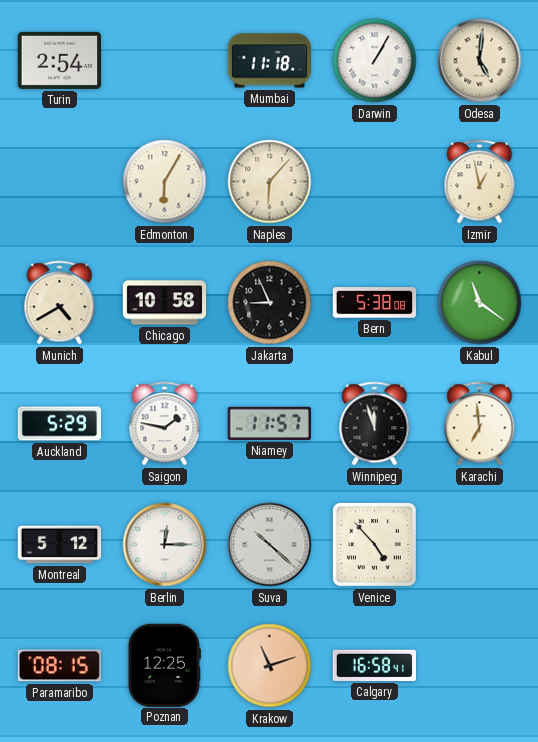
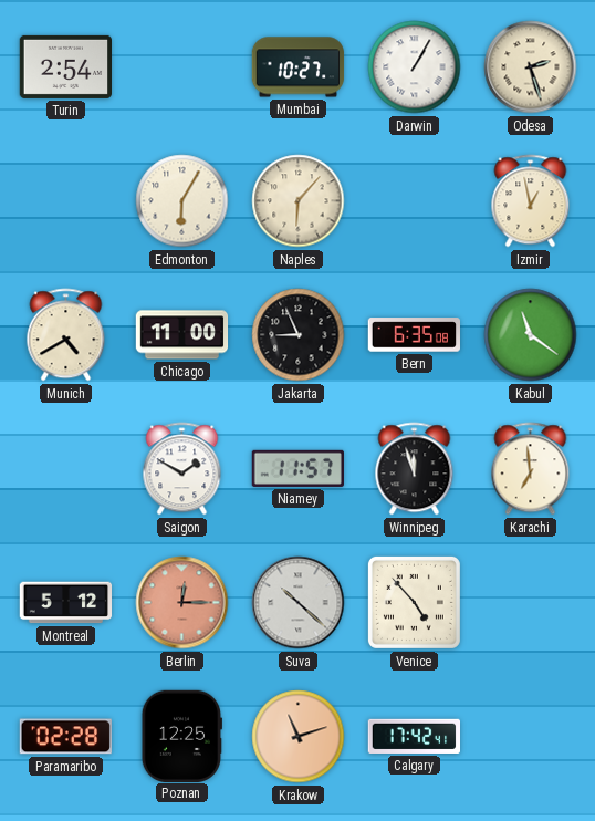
Mumbai: 11:18 -> 10:27 (299, 67)
Odesa: 5:01 -> 2:27 (531, 67)
Chicago: 10:58 -> 11:00 (182, 335)
Bern: 5:38 -> 6:35 (414, 335)
Auckland: 5:29 -> none (60, 424)
Saigon: 1:47 -> 1:50 (182, 469)
Berlin dial: white -> salmon (182, 603)
Paramaribo: 08:15 -> 02:28 (65, 737)
Calgary: 16:58 -> 17:42 (414, 736)
